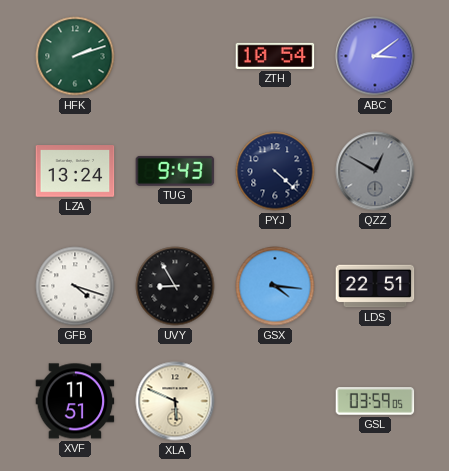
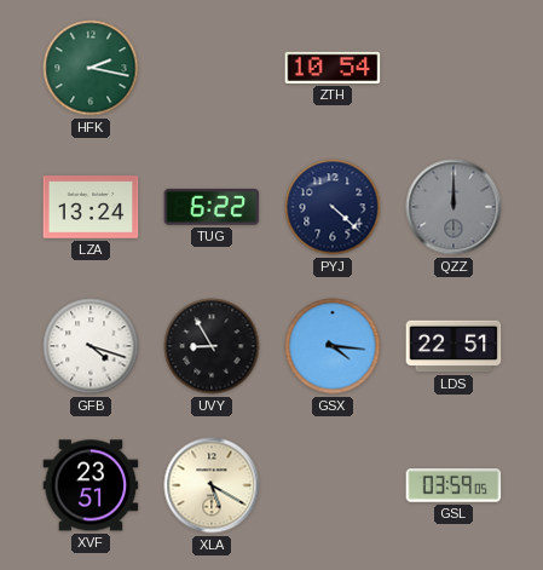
HFK: 2:12 -> 2:17 (91, 68)
ABC: 3:09 -> none (375, 56)
TUG: 9:43 -> 6:22 (212, 207)
QZZ: 12:50 -> 12:00 (454, 207)
XVF: 11:51 -> 23:51 (91, 485)
XLA: 5:49 -> 5:20 (212, 485)
